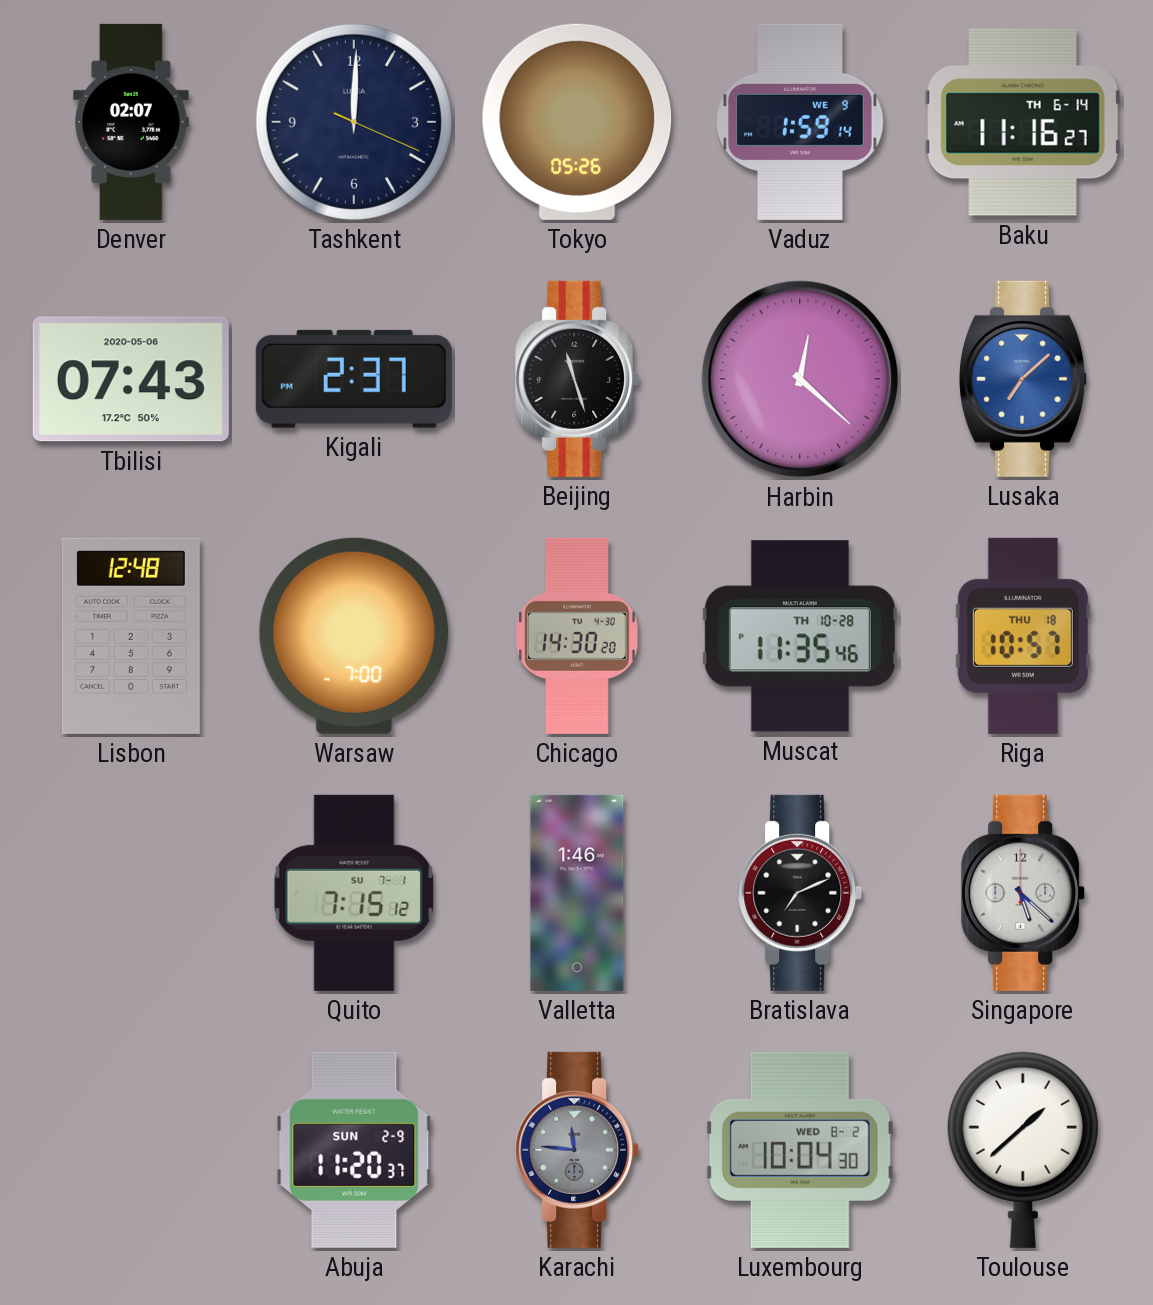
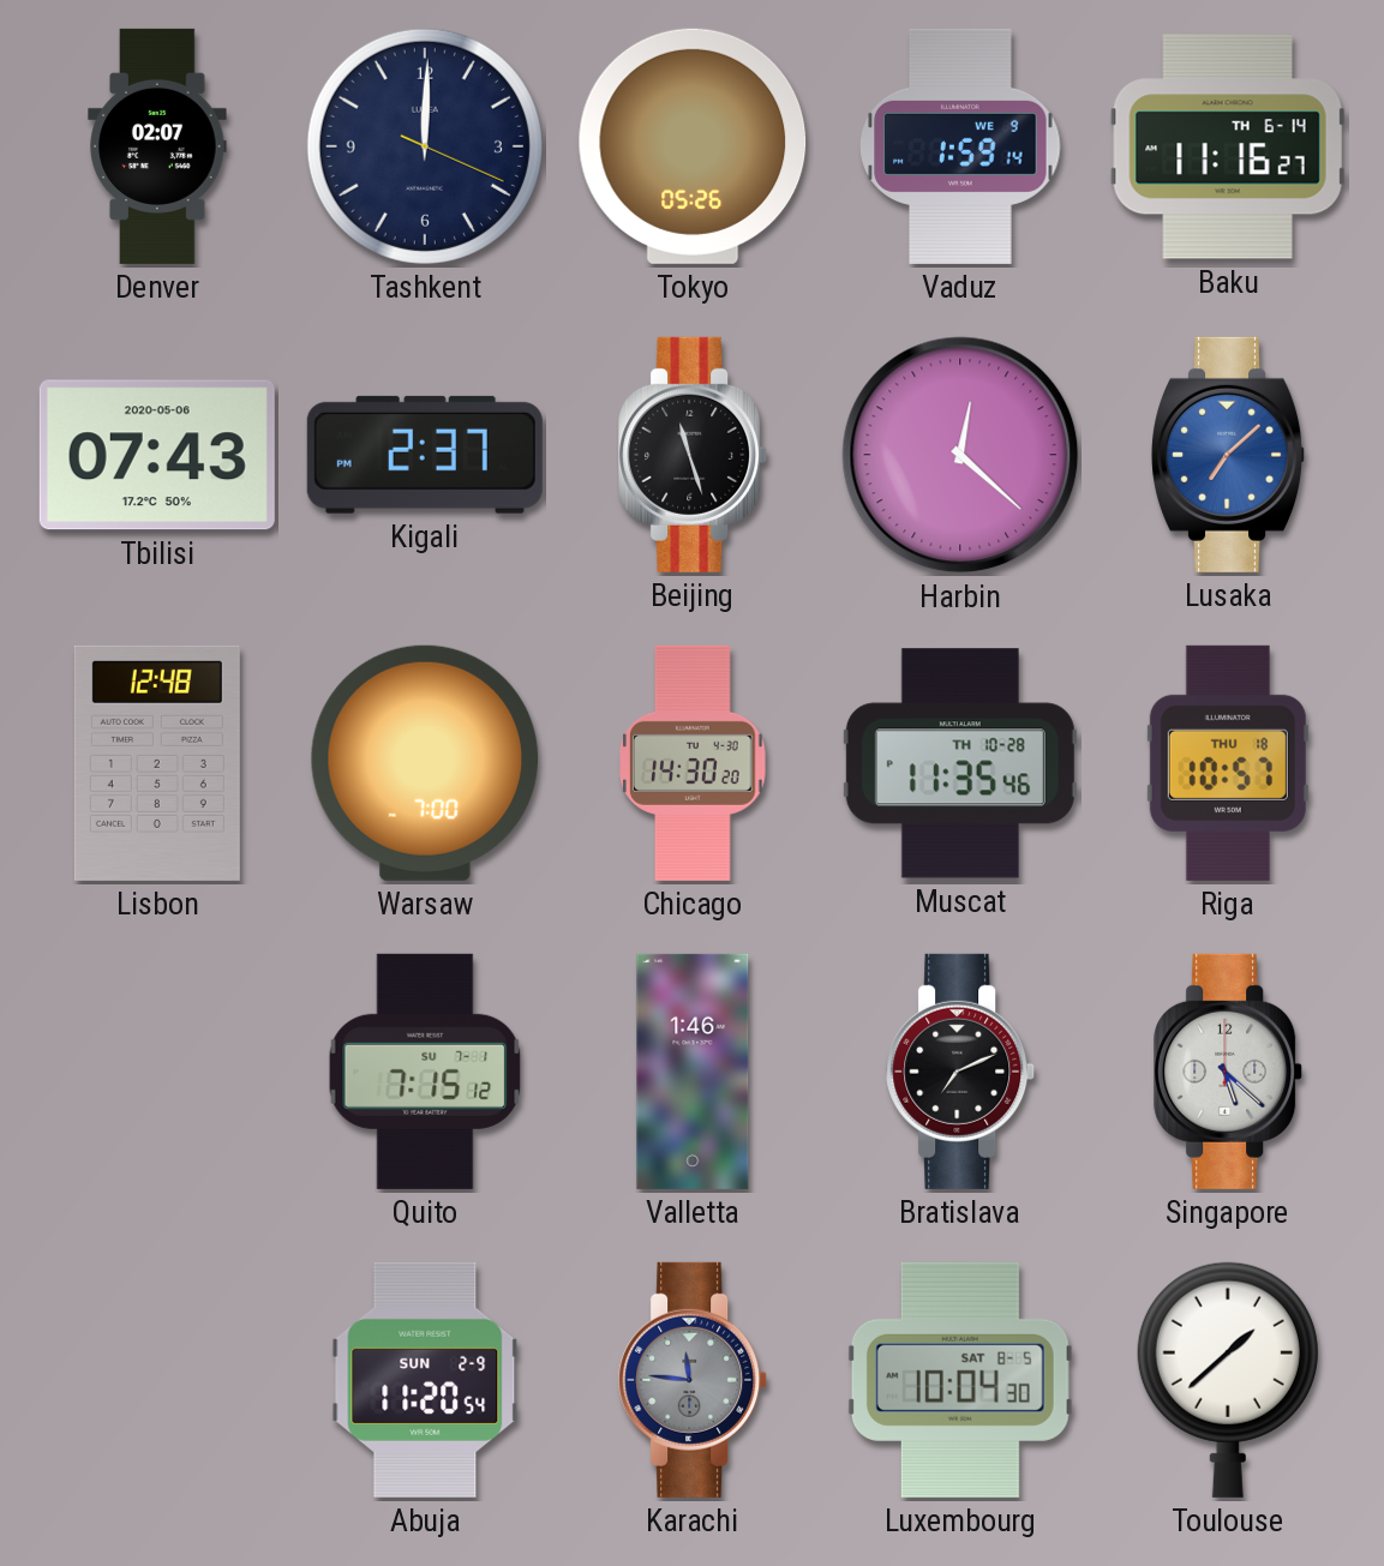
Abuja: 11:20:37 -> 11:20:54 (425, 1380)
Luxembourg date: WED 8-2 -> SAT 8-5 (960, 1380)
